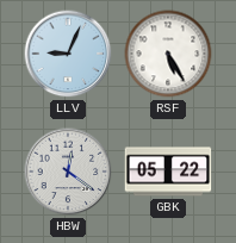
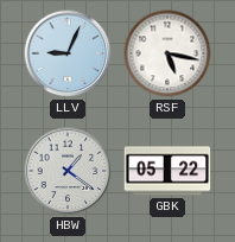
RSF: 5:25 -> 5:17 (167, 53)
HBW: 12:21 -> 1:21 (68, 171)
